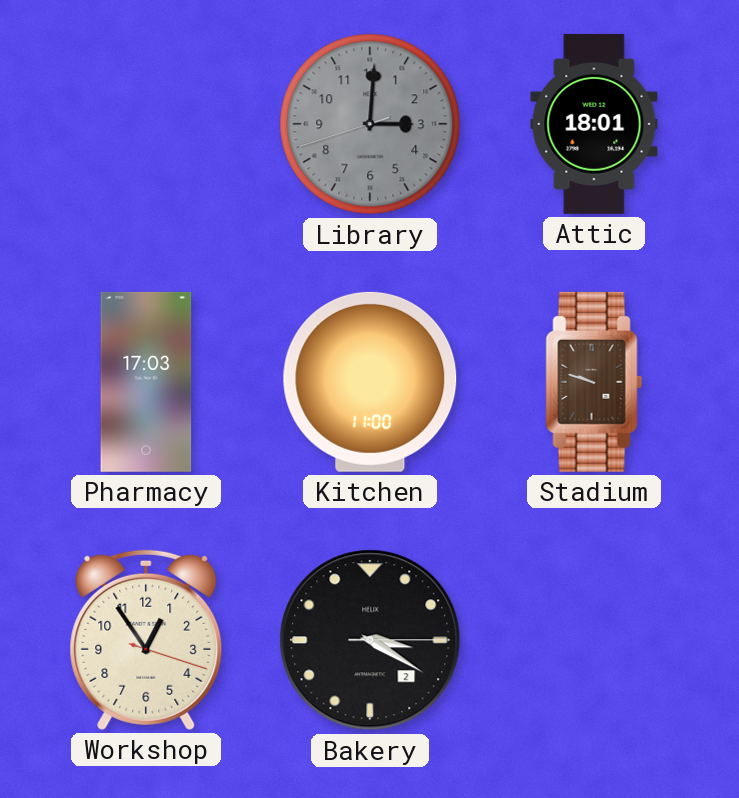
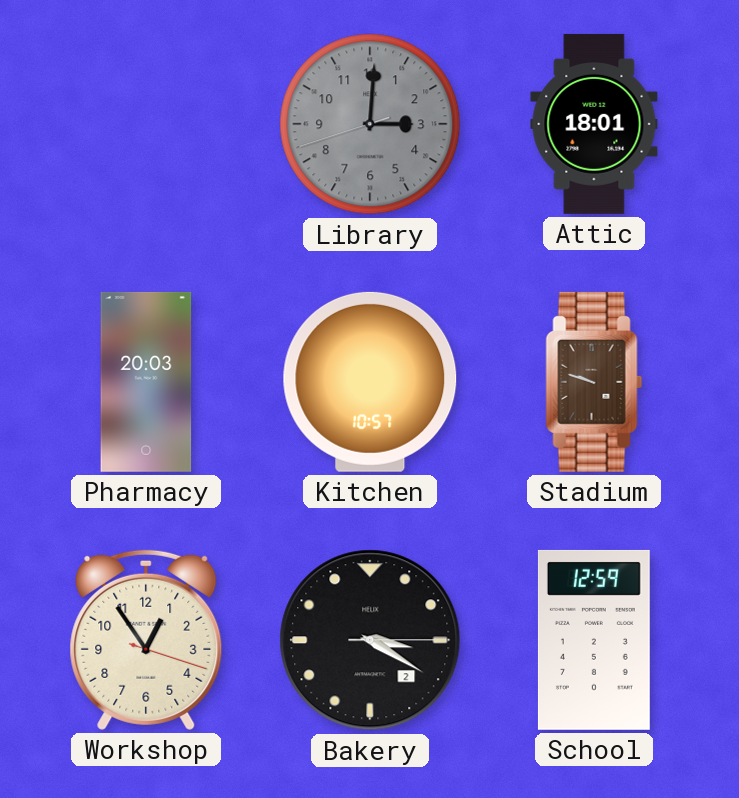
Pharmacy: 17:03 -> 20:03 (146, 382)
Kitchen: 11:00 -> 10:57 (370, 382)
School: none -> 12:59 (594, 640)
